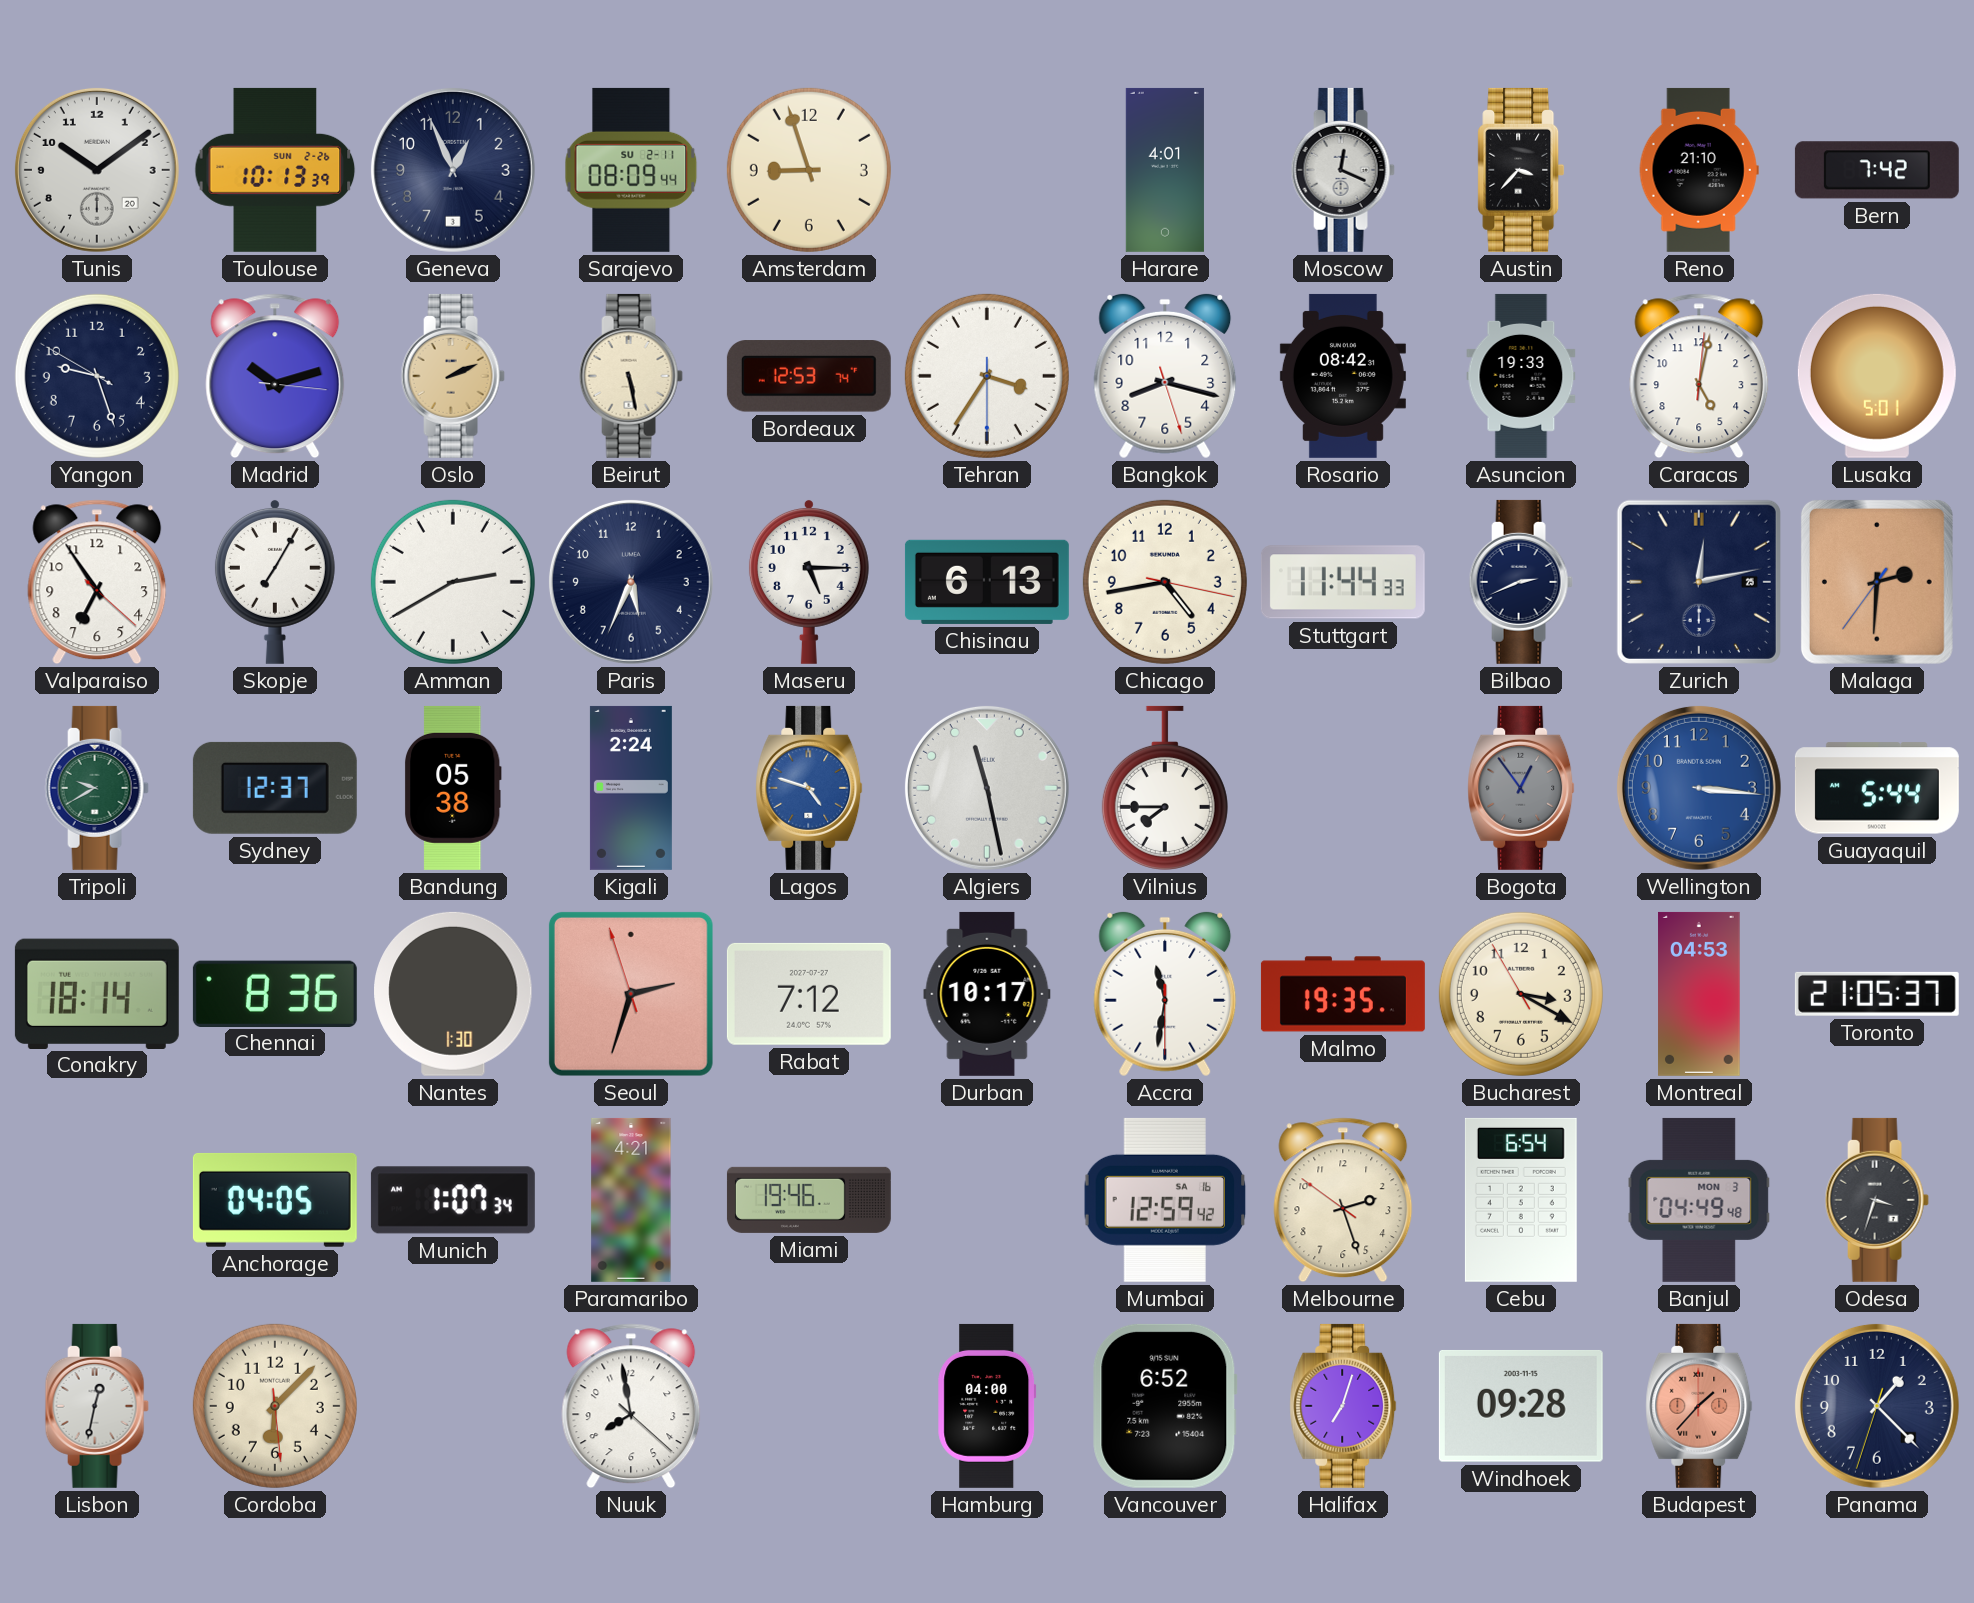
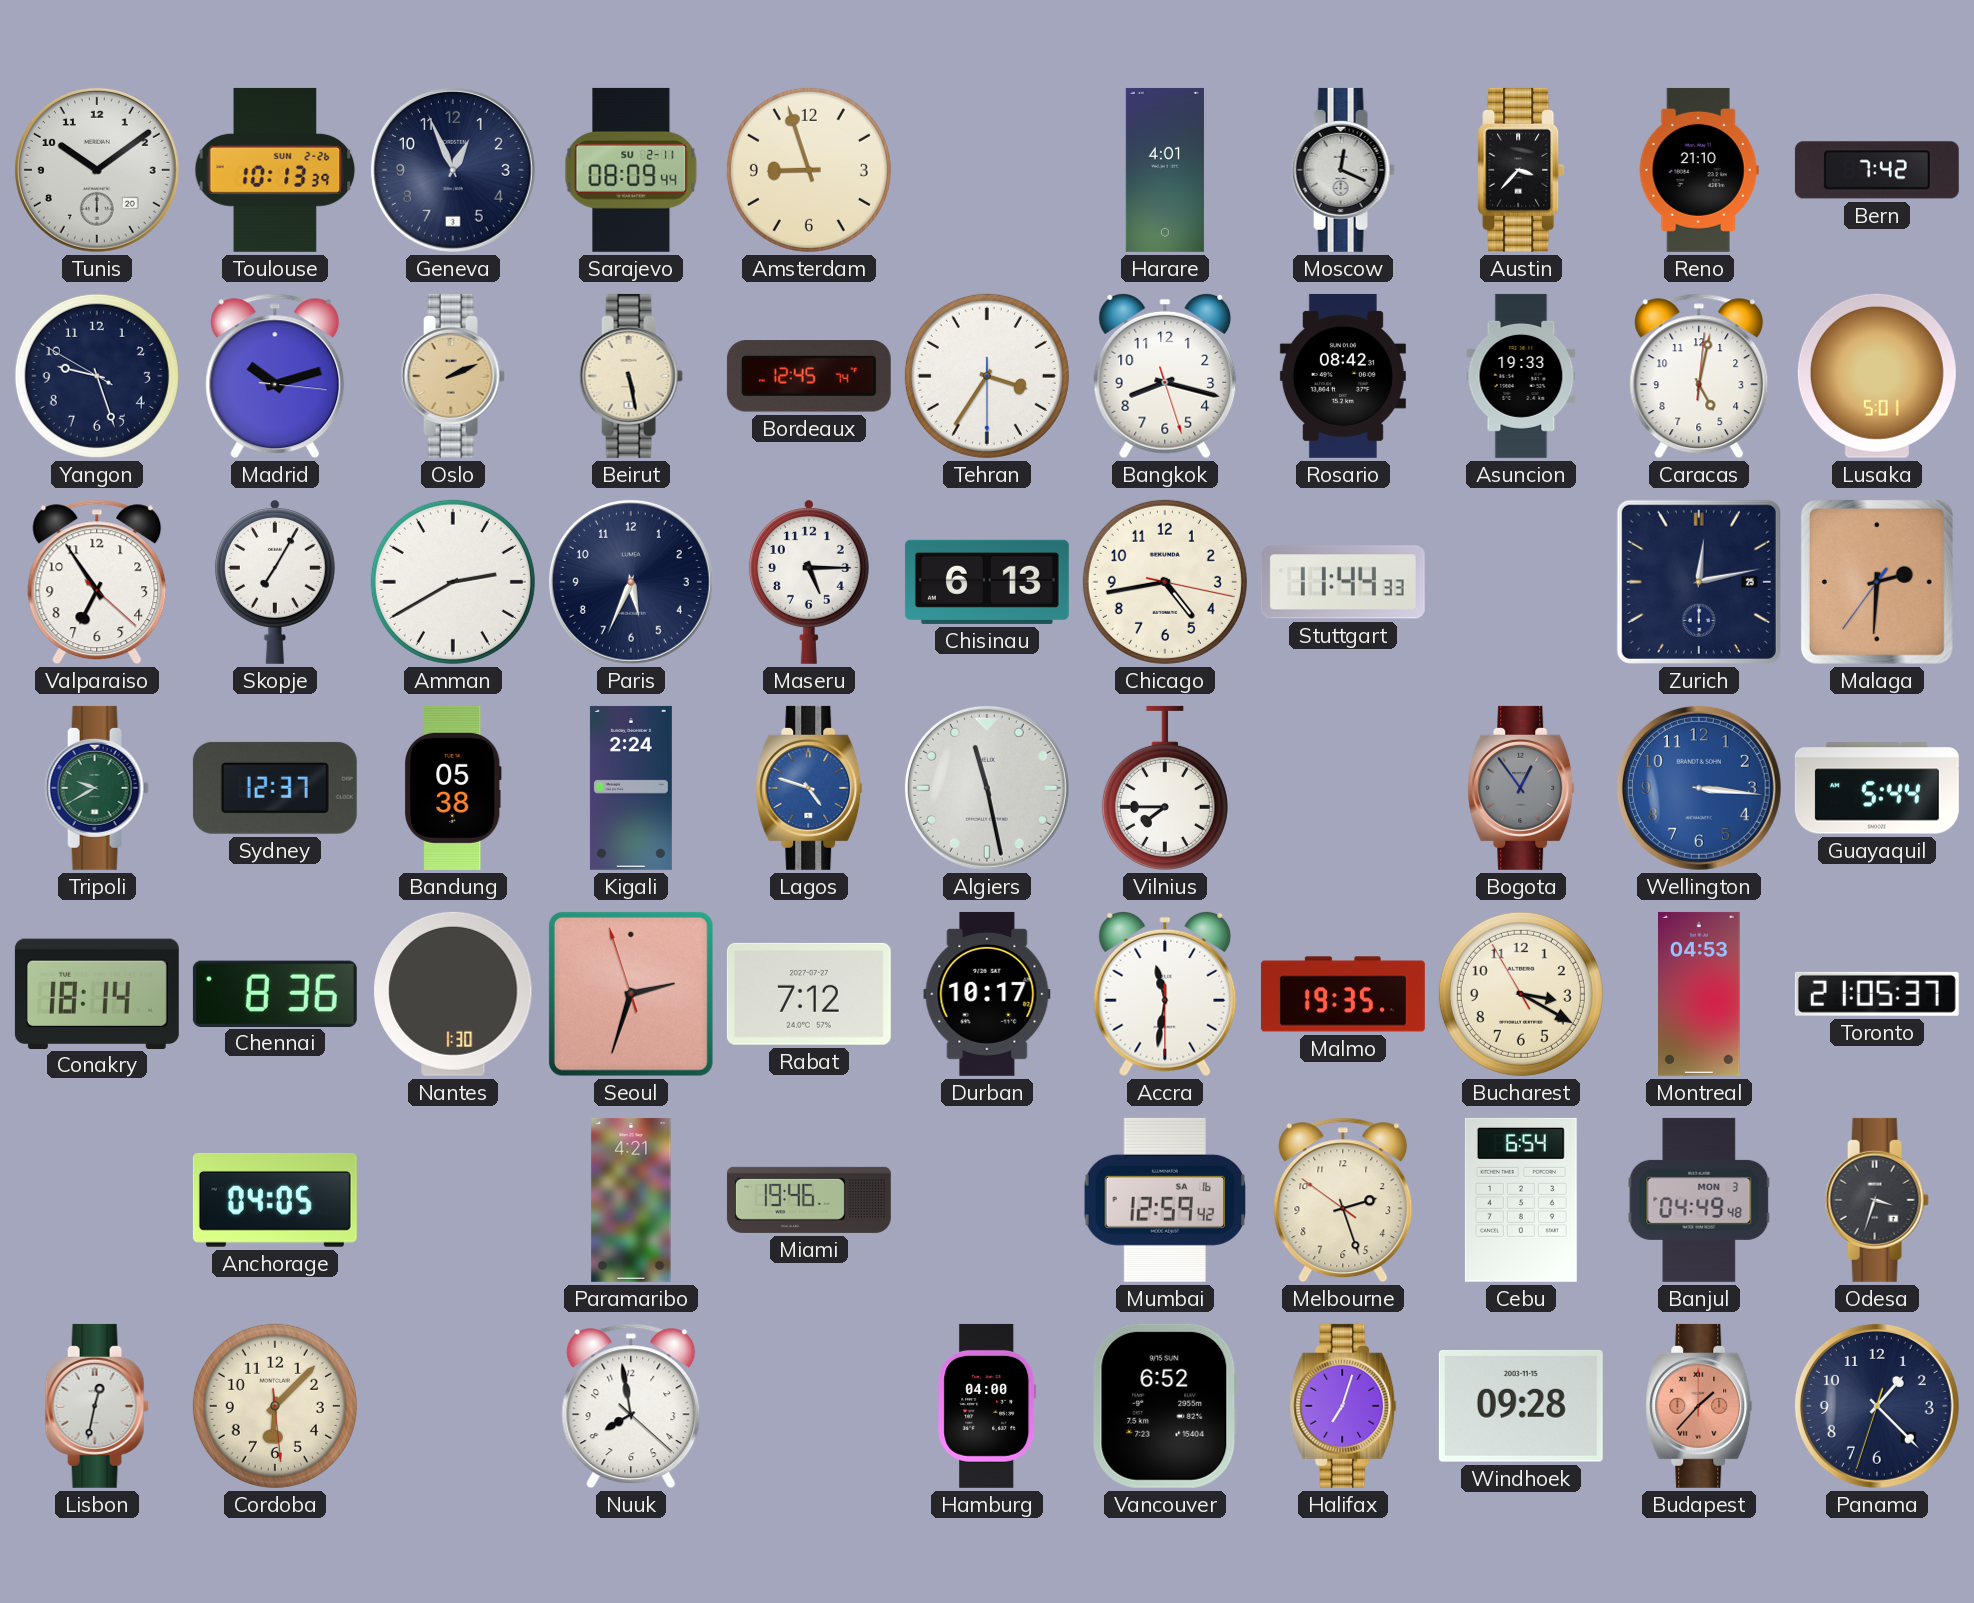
Bordeaux: 12:53 -> 12:45 (809, 376)
Bilbao: 2:41 -> none (1521, 582)
Munich: 1:07 -> none (453, 1200)
